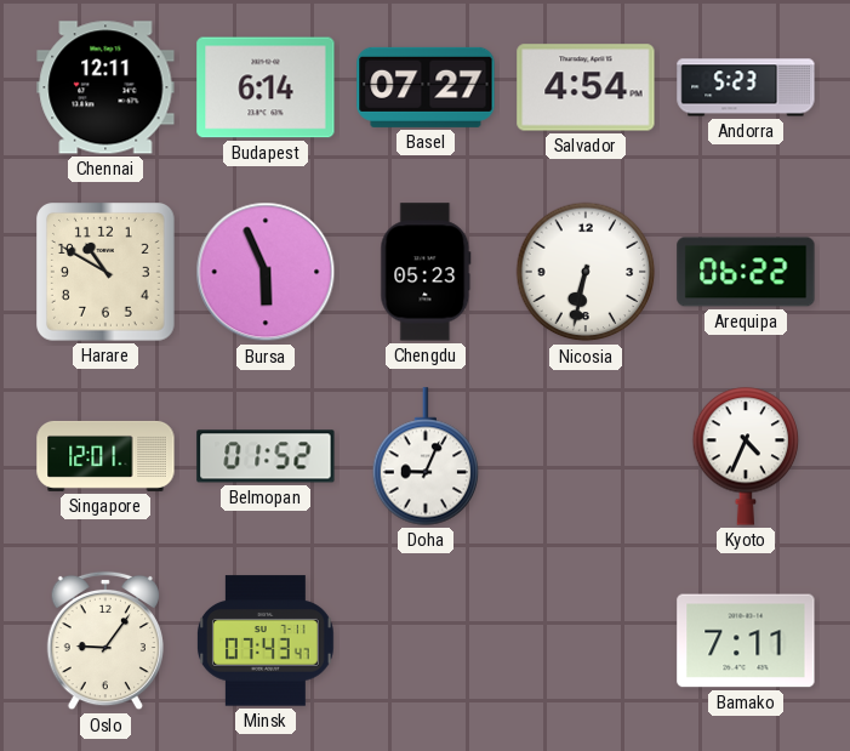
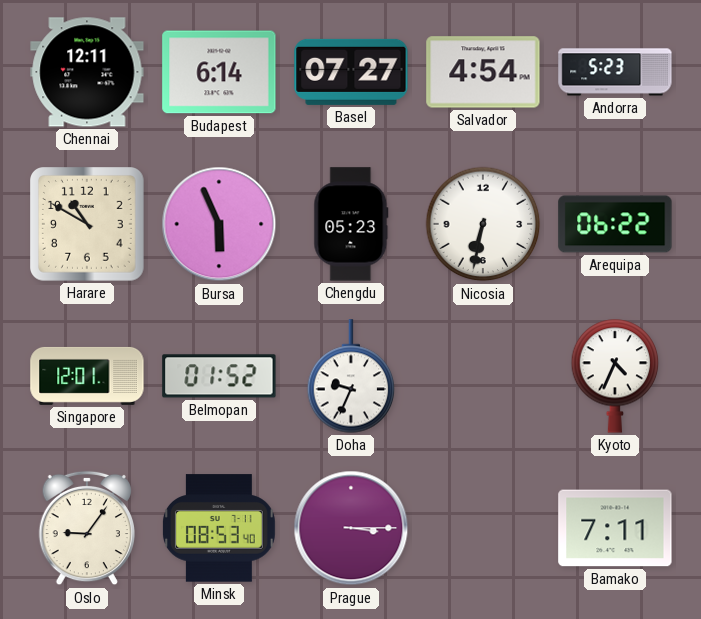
Doha: 9:04 -> 9:34 (351, 376)
Minsk: 07:43 -> 08:53 (219, 528)
Prague: none -> 3:15 (351, 528)
